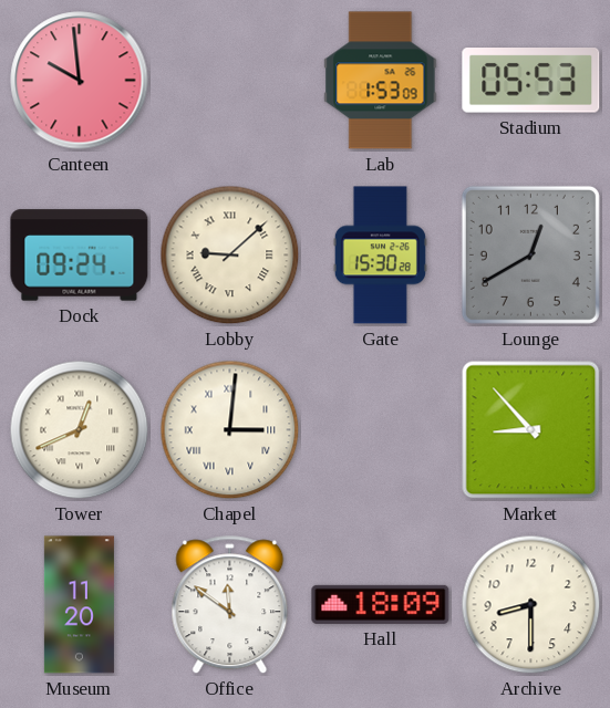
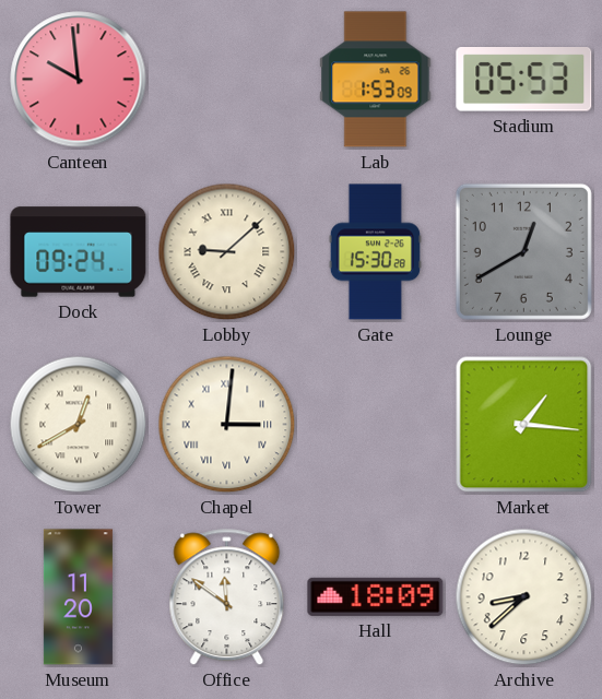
Tower: 12:41 -> 12:40 (79, 425)
Market: 8:53 -> 1:16 (524, 425)
Archive: 8:30 -> 8:38 (524, 597)
